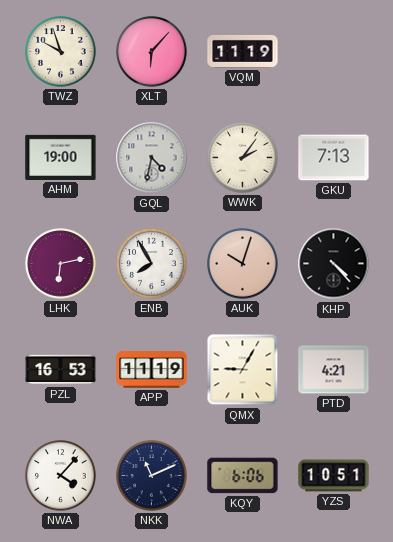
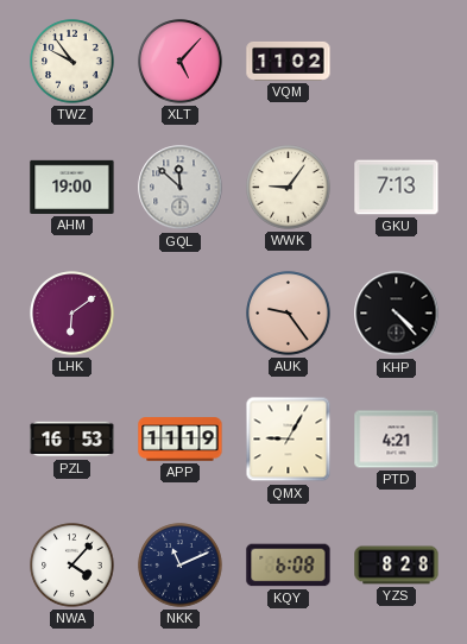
TWZ: 9:57 -> 9:54 (72, 62)
XLT: 6:07 -> 5:07 (181, 62)
VQM: 11:19 -> 11:02 (289, 61)
GQL: 4:32 -> 11:52 (181, 188)
WWK: 2:06 -> 9:06 (289, 188)
LHK: 6:13 -> 6:09 (72, 314)
ENB: 7:55 -> none (152, 264)
AUK: 10:03 -> 9:24 (289, 314)
KQY: 6:06 -> 6:08 (289, 566)
YZS: 10:51 -> 8:28 (397, 566)
